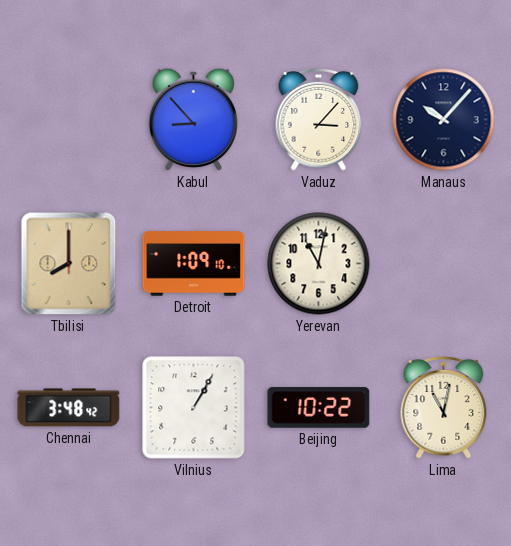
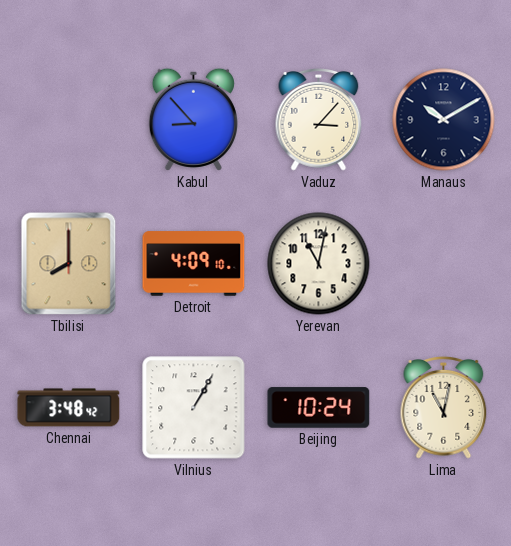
Manaus: 10:07 -> 10:10 (444, 120)
Detroit: 1:09 -> 4:09 (194, 264)
Beijing: 10:22 -> 10:24 (319, 408)
